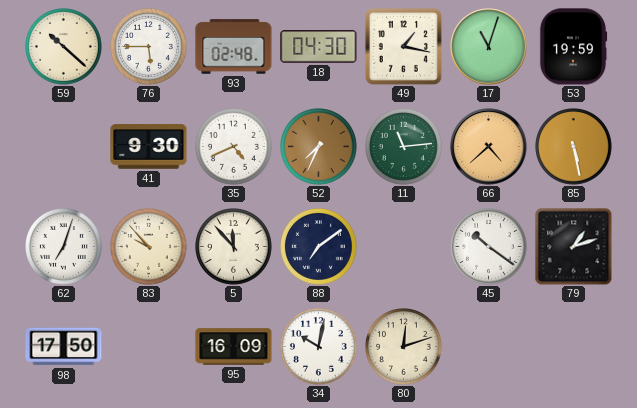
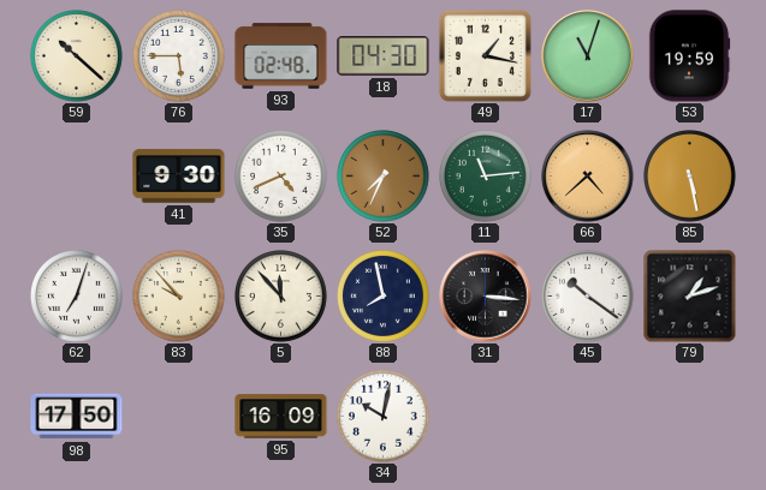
88: 7:09 -> 7:58 (384, 297)
31: none -> 3:16 (486, 297)
80: 12:12 -> none (404, 347)
